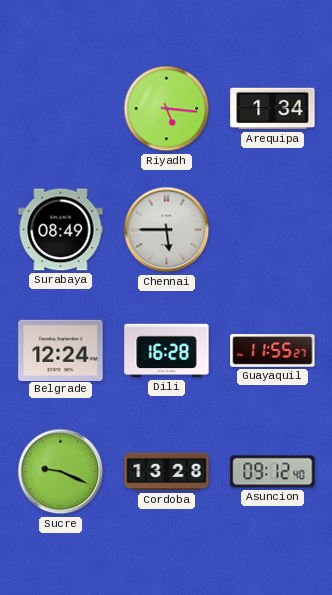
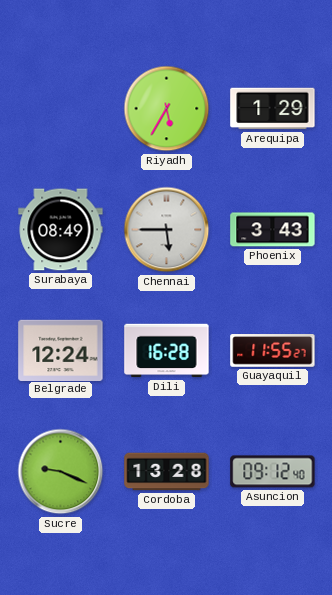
Riyadh: 5:16 -> 5:35 (167, 109)
Arequipa: 1:34 -> 1:29 (273, 109)
Phoenix: none -> 3:43 (273, 230)
